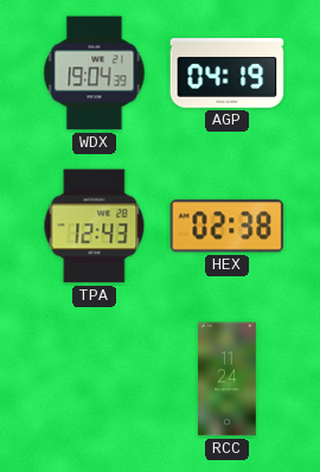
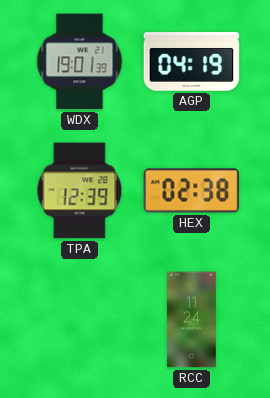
WDX: 19:04 -> 19:01 (80, 62)
TPA: 12:43 -> 12:39 (80, 191)
